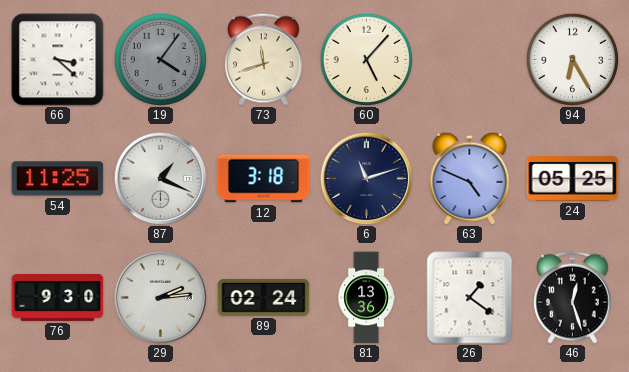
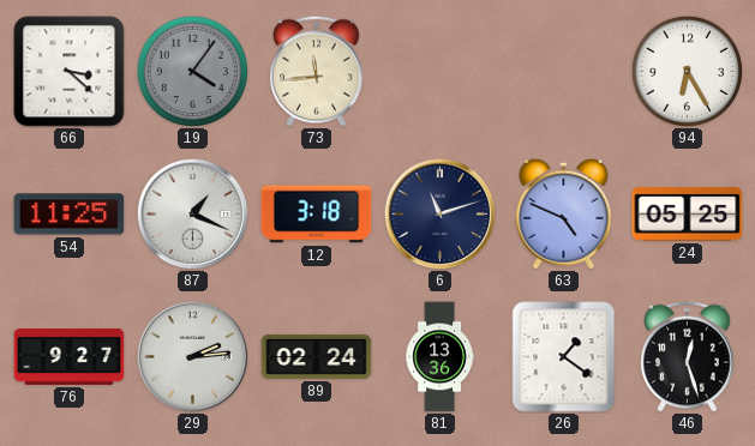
73: 11:42 -> 11:44 (317, 71)
60: 5:07 -> none (366, 59)
76: 9:30 -> 9:27 (70, 356)
